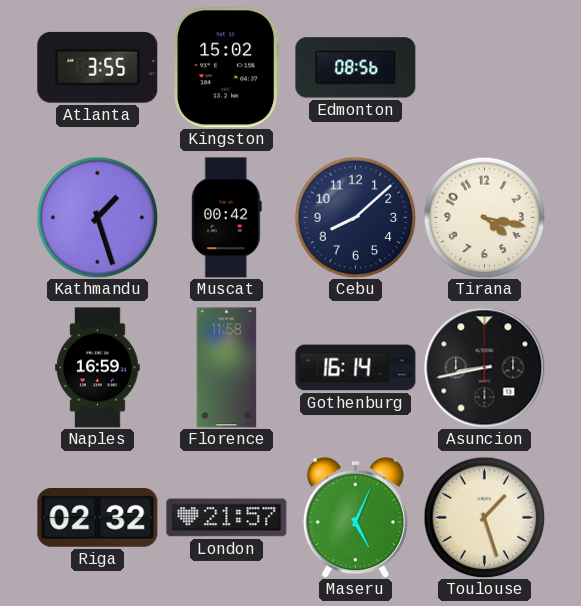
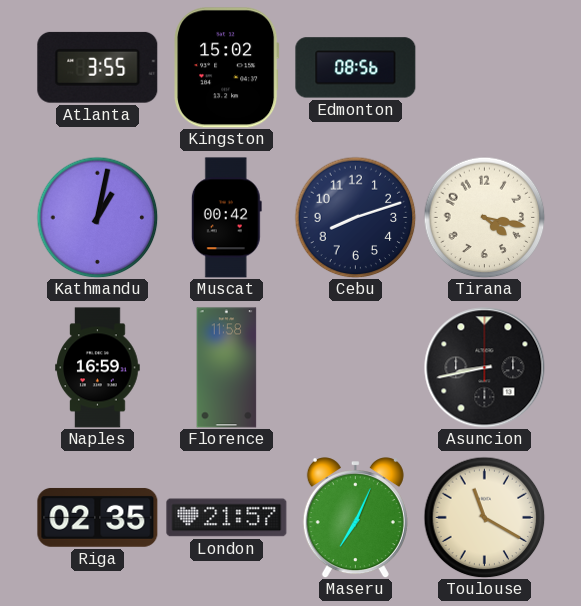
Kathmandu: 1:27 -> 1:02 (97, 217)
Cebu: 8:08 -> 8:12 (355, 217)
Gothenburg: 16:14 -> none (356, 368)
Riga: 02:32 -> 02:35 (98, 517)
Maseru: 5:04 -> 7:04 (355, 518)
Toulouse: 1:27 -> 11:20 (484, 517)
